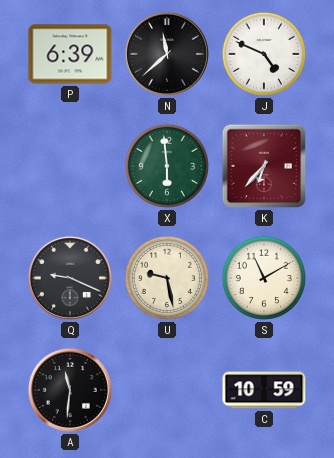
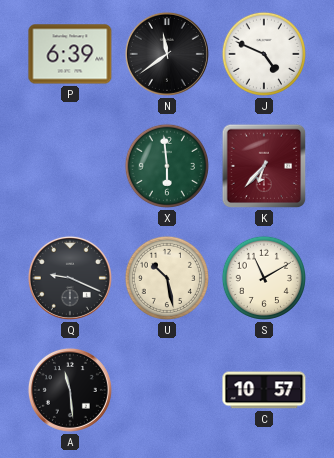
N: 11:38 -> 11:39 (167, 54)
U: 9:28 -> 10:28 (167, 278)
A: 11:31 -> 11:29 (70, 390)
C: 10:59 -> 10:57 (264, 390)
